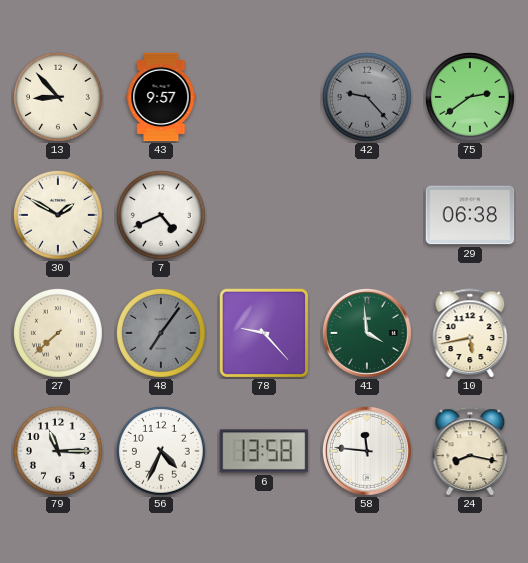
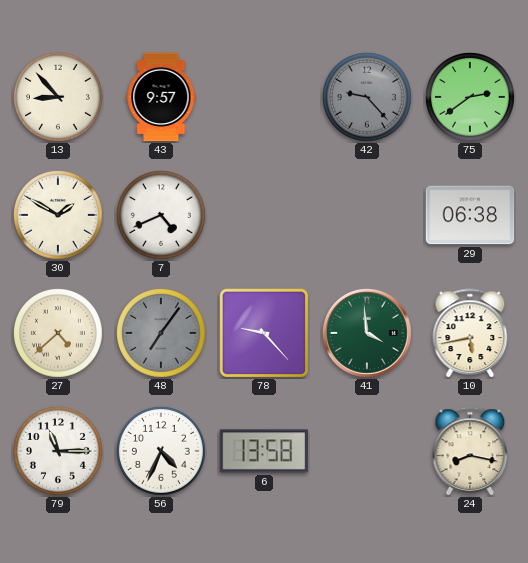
27: 7:38 -> 4:38 (58, 333)
58: 11:46 -> none (368, 452)
